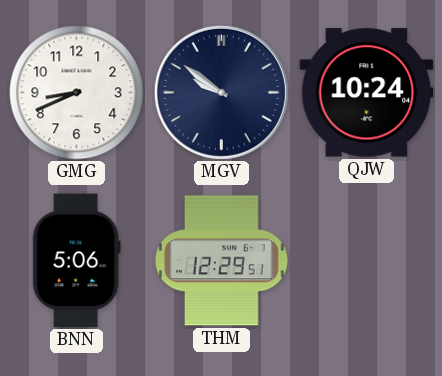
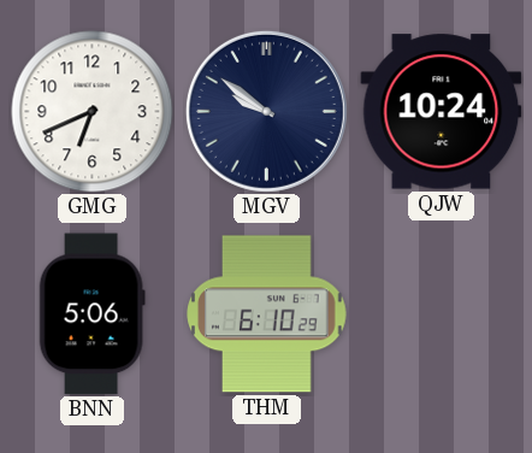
GMG: 8:41 -> 6:41 (93, 112)
THM: 12:29 -> 6:10 (267, 314)
